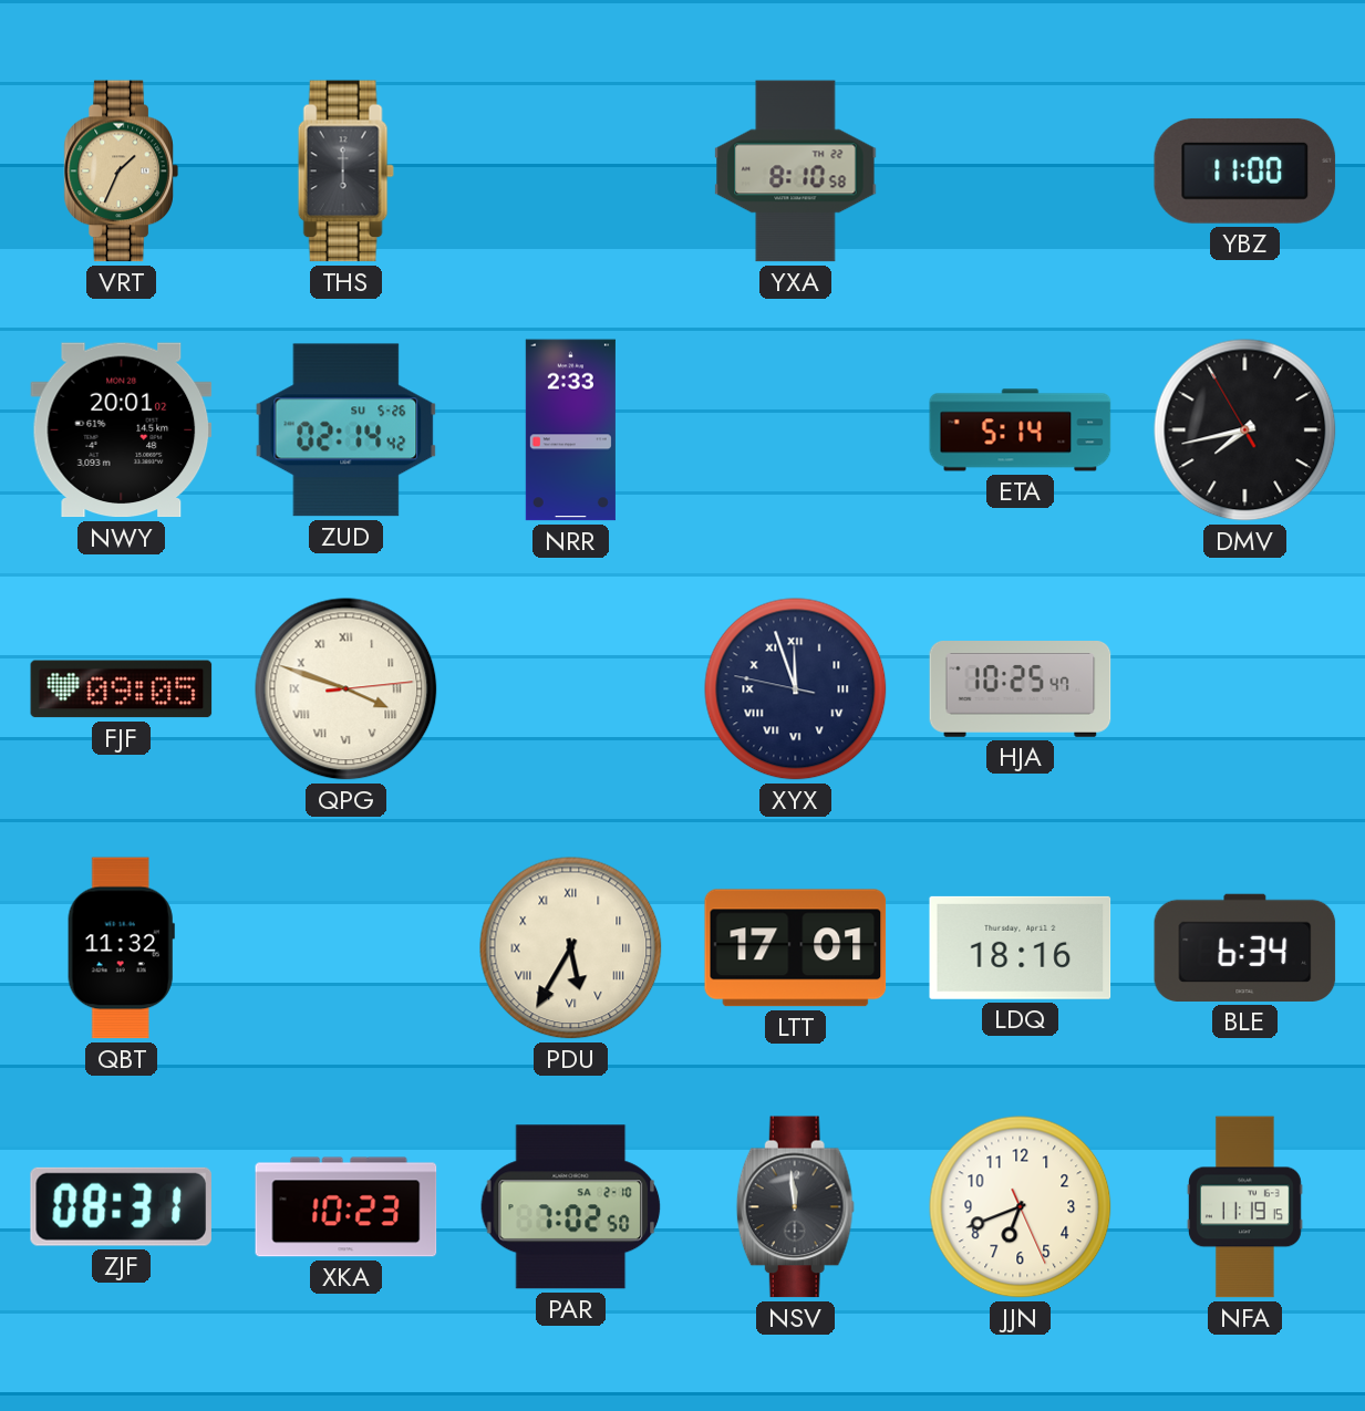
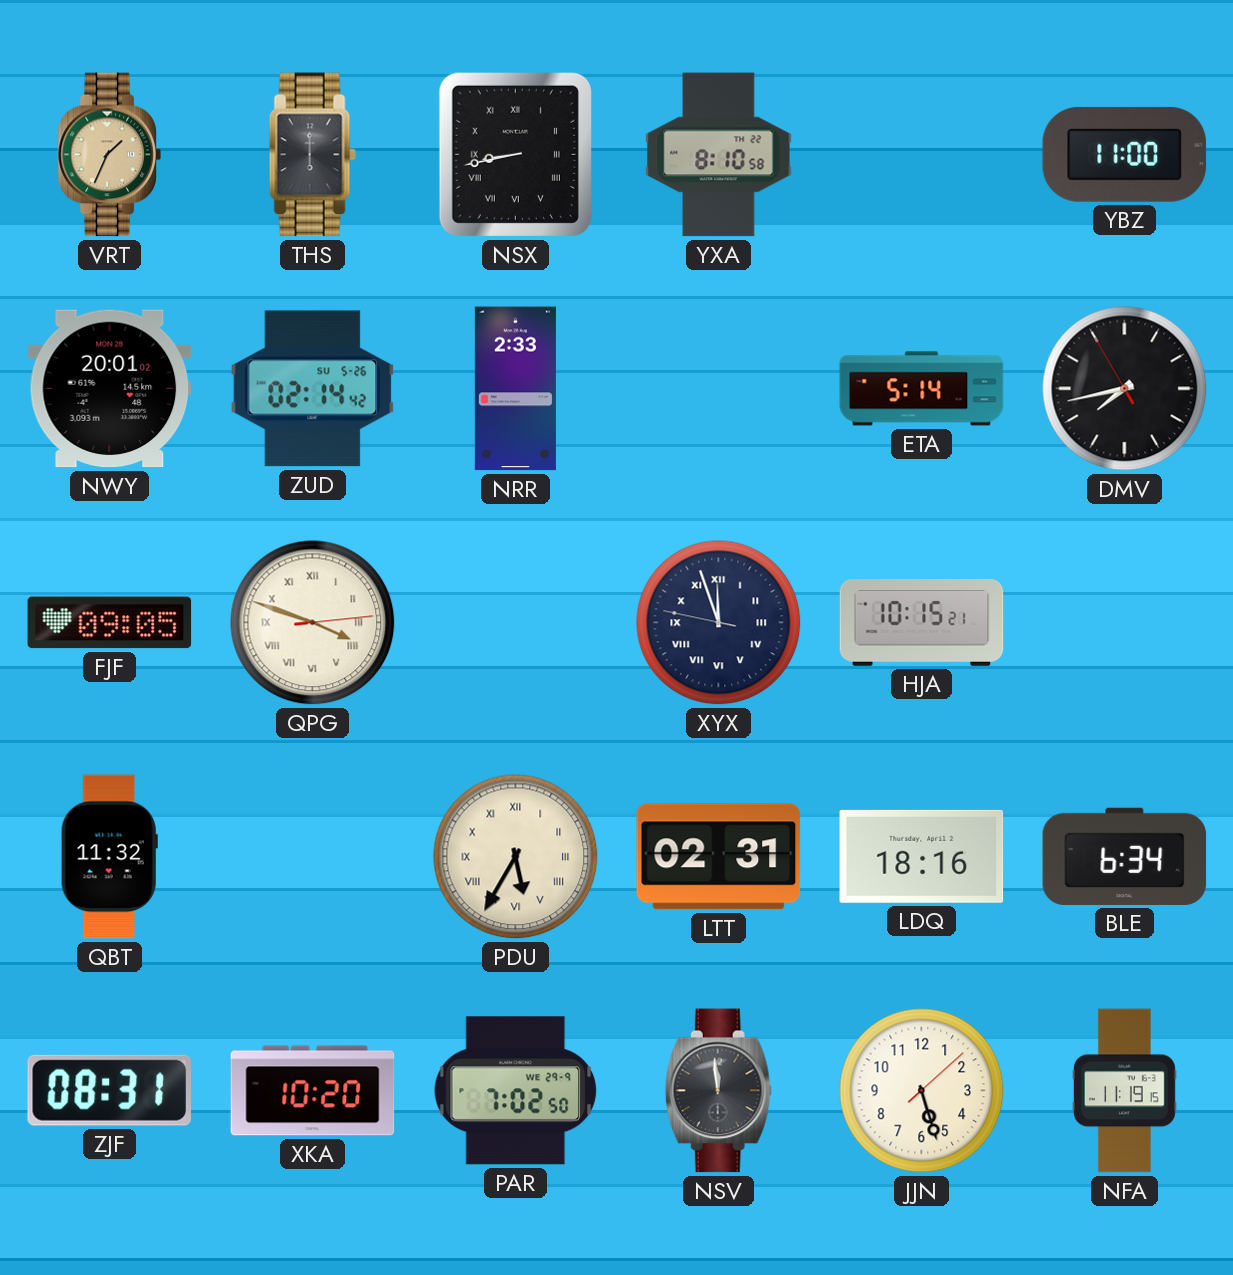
NSX: none -> 8:43 (515, 154)
HJA: 10:25 -> 10:15 (922, 623)
LTT: 17:01 -> 02:31 (719, 857)
XKA: 10:23 -> 10:20 (313, 1091)
PAR date: SA 2-10 -> WE 29-9 (516, 1091)
JJN: 6:41 -> 5:27 (922, 1091)
